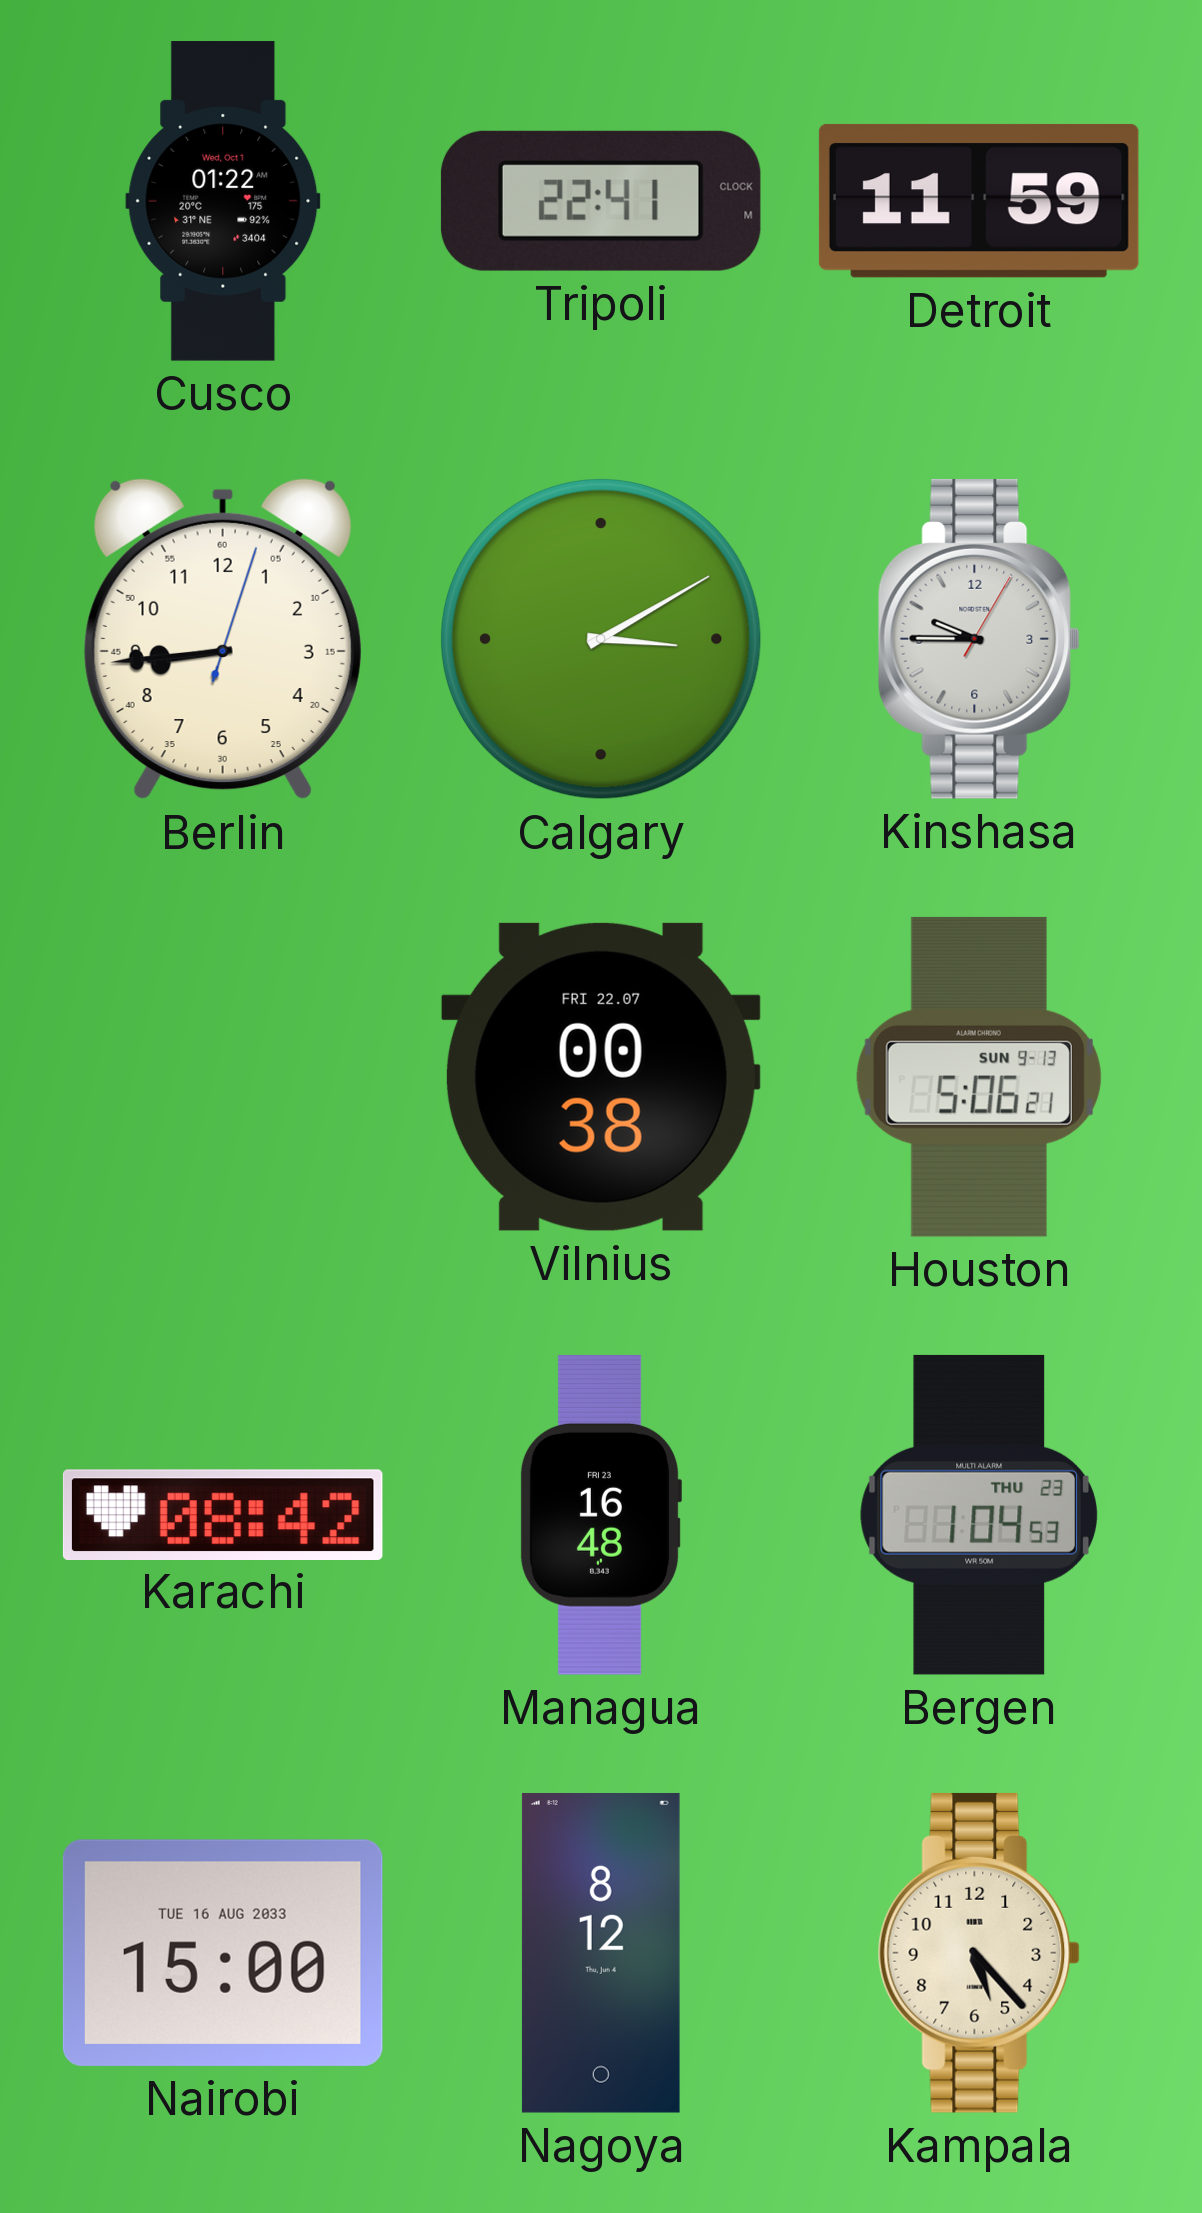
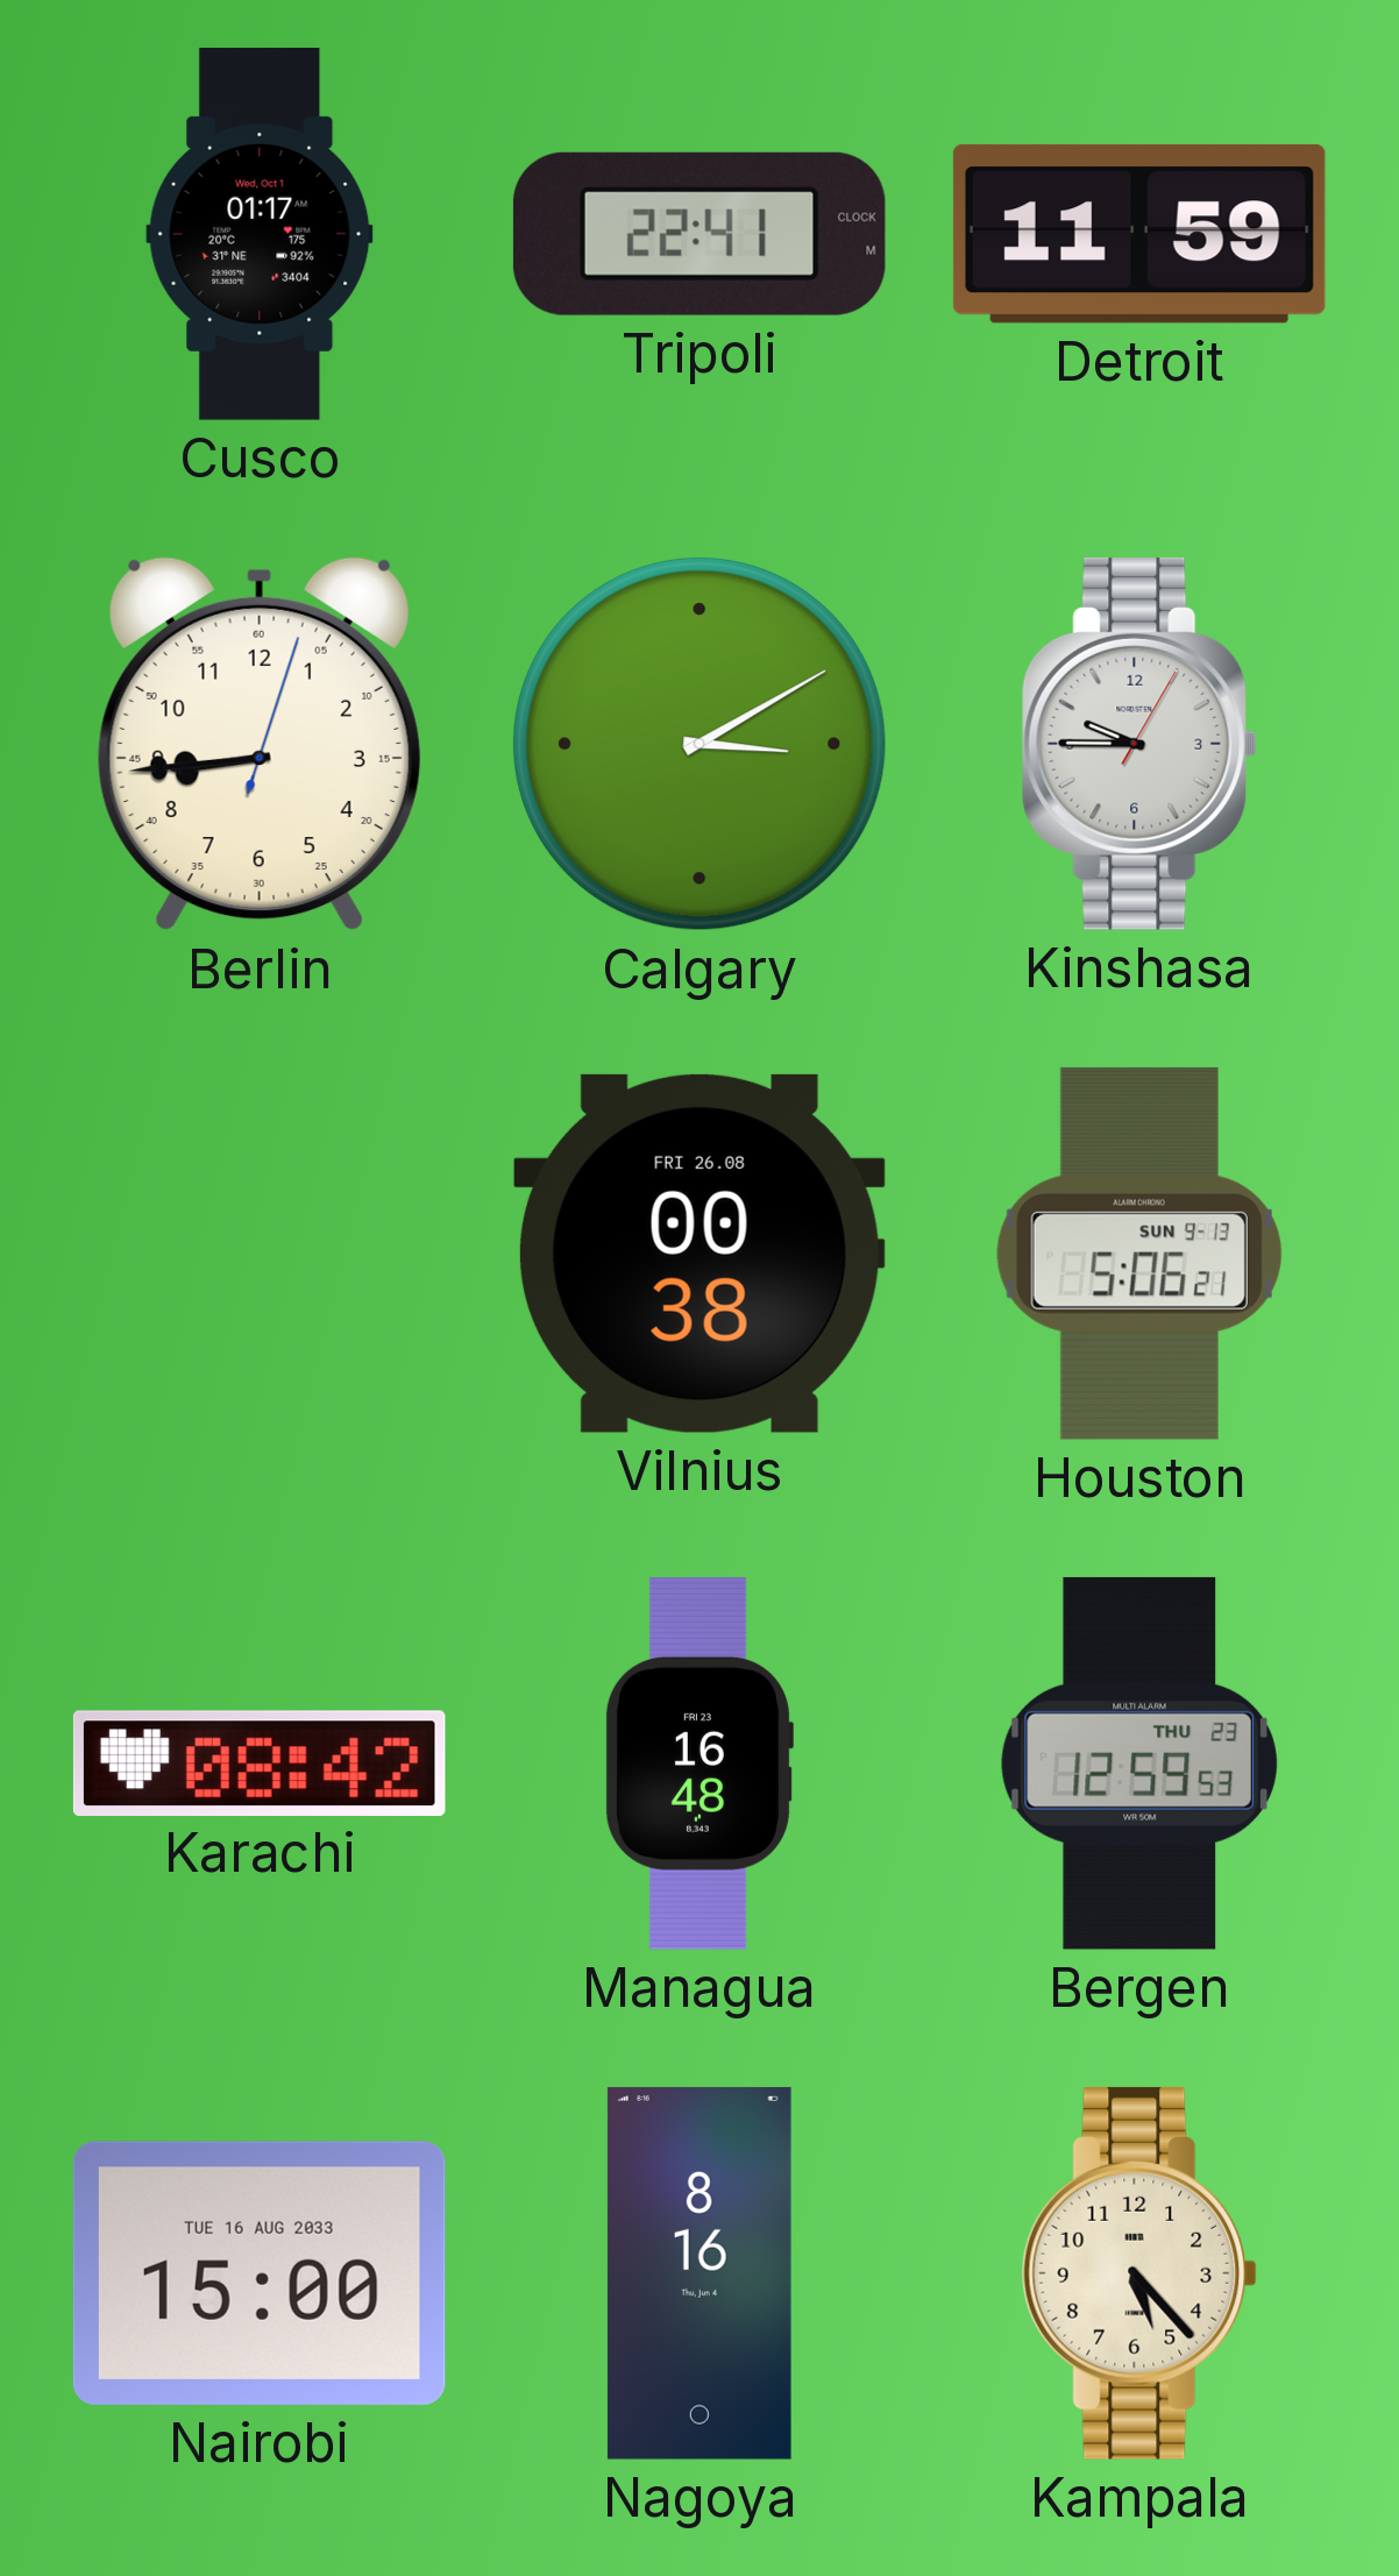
Cusco: 01:22 -> 01:17 (260, 234)
Vilnius date: FRI 22.07 -> FRI 26.08 (699, 1254)
Bergen: 1:04 -> 12:59 (1139, 1764)
Nagoya: 8:12 -> 8:16 (699, 2273)
